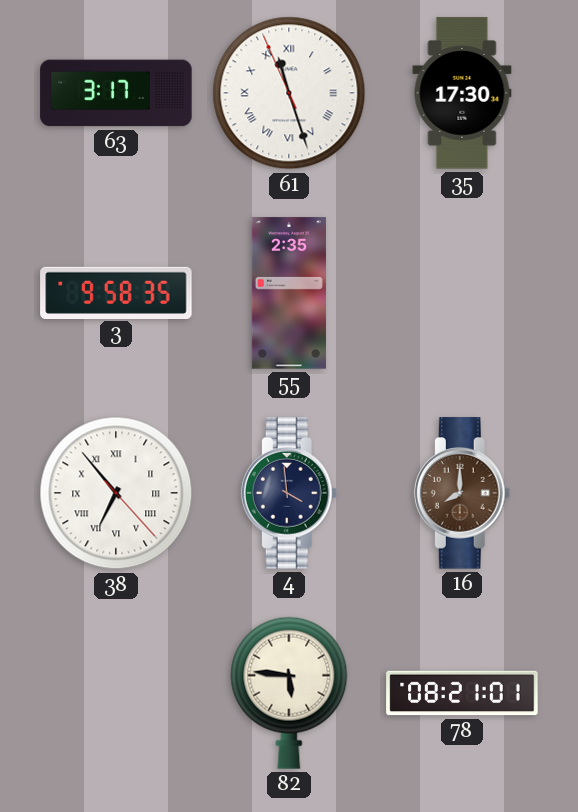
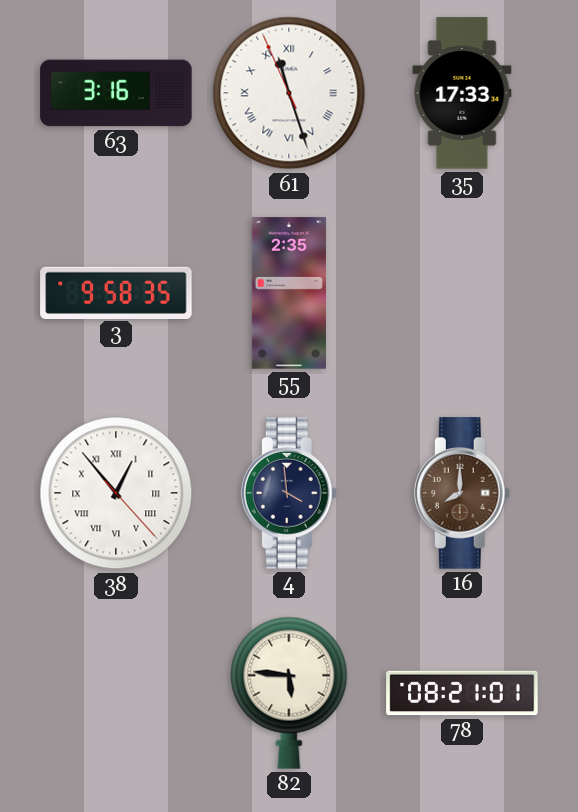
63: 3:17 -> 3:16 (116, 93)
35: 17:30 -> 17:33 (462, 93)
38: 6:53 -> 12:53 (116, 493)
